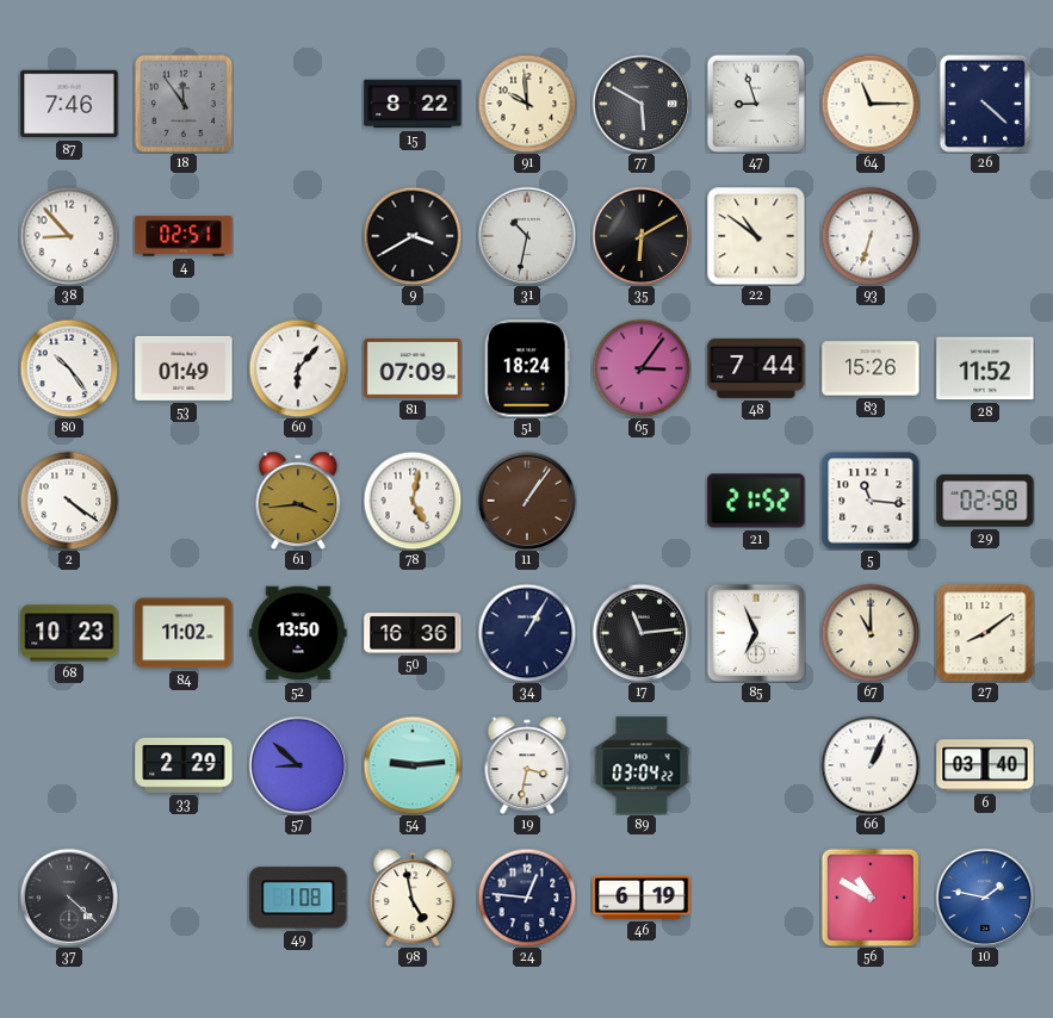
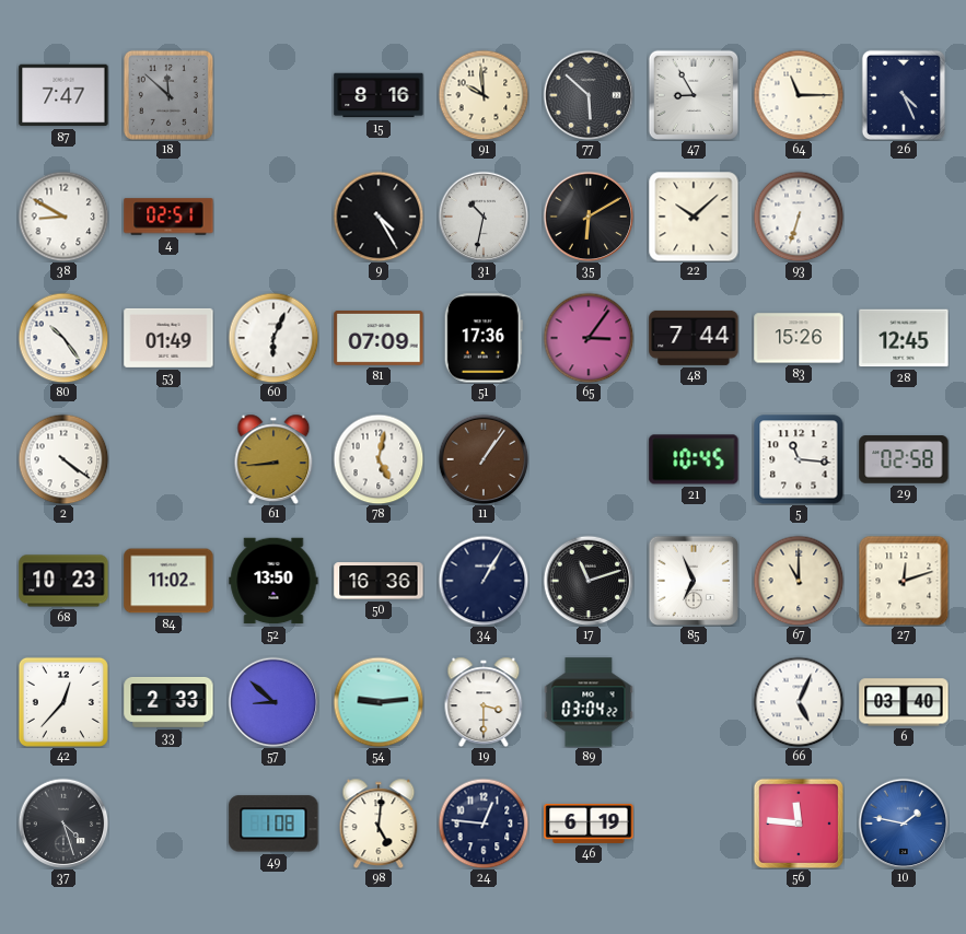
87: 7:46 -> 7:47 (63, 95)
18: 11:54 -> 11:52 (168, 95)
15: 8:22 -> 8:16 (379, 95)
77: 5:50 -> 5:52 (589, 95)
47: 8:57 -> 8:55 (693, 94)
26: 4:22 -> 4:26 (904, 95)
38: 8:53 -> 8:50 (63, 217)
9: 3:40 -> 4:25 (379, 217)
22: 10:51 -> 10:08 (694, 217)
60: 6:07 -> 6:04 (273, 338)
51: 18:24 -> 17:36 (484, 338)
28: 11:52 -> 12:45 (904, 338)
61: 3:44 -> 8:44 (273, 459)
21: 21:52 -> 10:45 (694, 459)
17: 11:14 -> 11:12 (589, 581)
27: 8:09 -> 12:12 (904, 581)
42: none -> 12:37 (63, 702)
33: 2:29 -> 2:33 (168, 702)
19: 3:32 -> 3:30 (484, 702)
66: 1:04 -> 5:04 (799, 702)
37: 4:22 -> 4:27 (63, 824)
98: 4:58 -> 5:01 (379, 824)
56: 10:50 -> 11:46 (798, 822)
